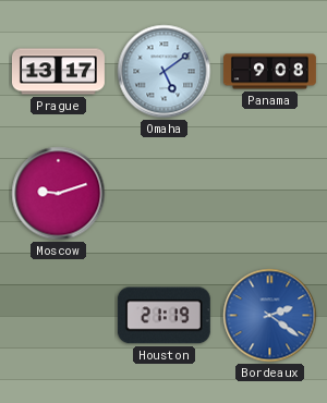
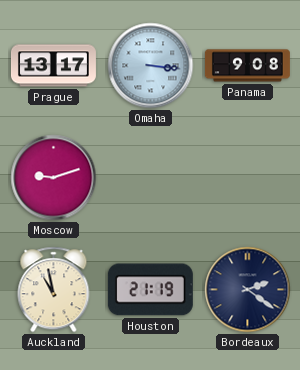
Omaha: 5:09 -> 3:16 (151, 66)
Auckland: none -> 10:58 (54, 290)
Bordeaux dial: blue -> navy (248, 290)
